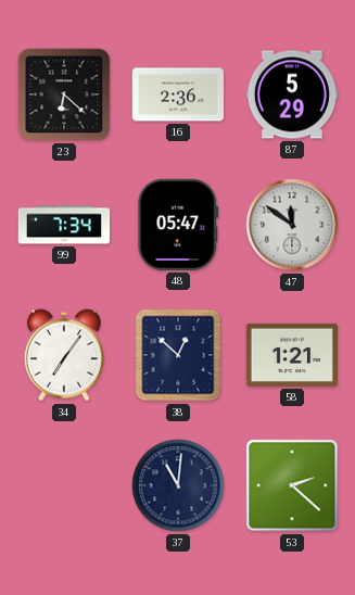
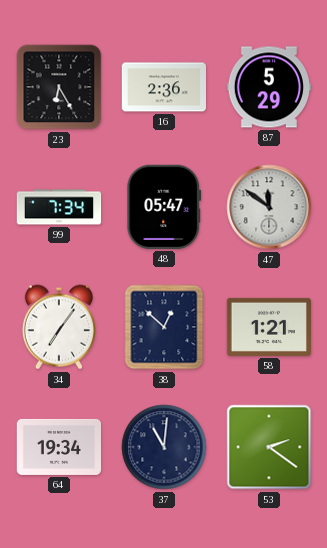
23: 6:22 -> 6:25 (59, 87)
64: none -> 19:34 (59, 447)
53: 2:22 -> 2:21 (269, 447)
